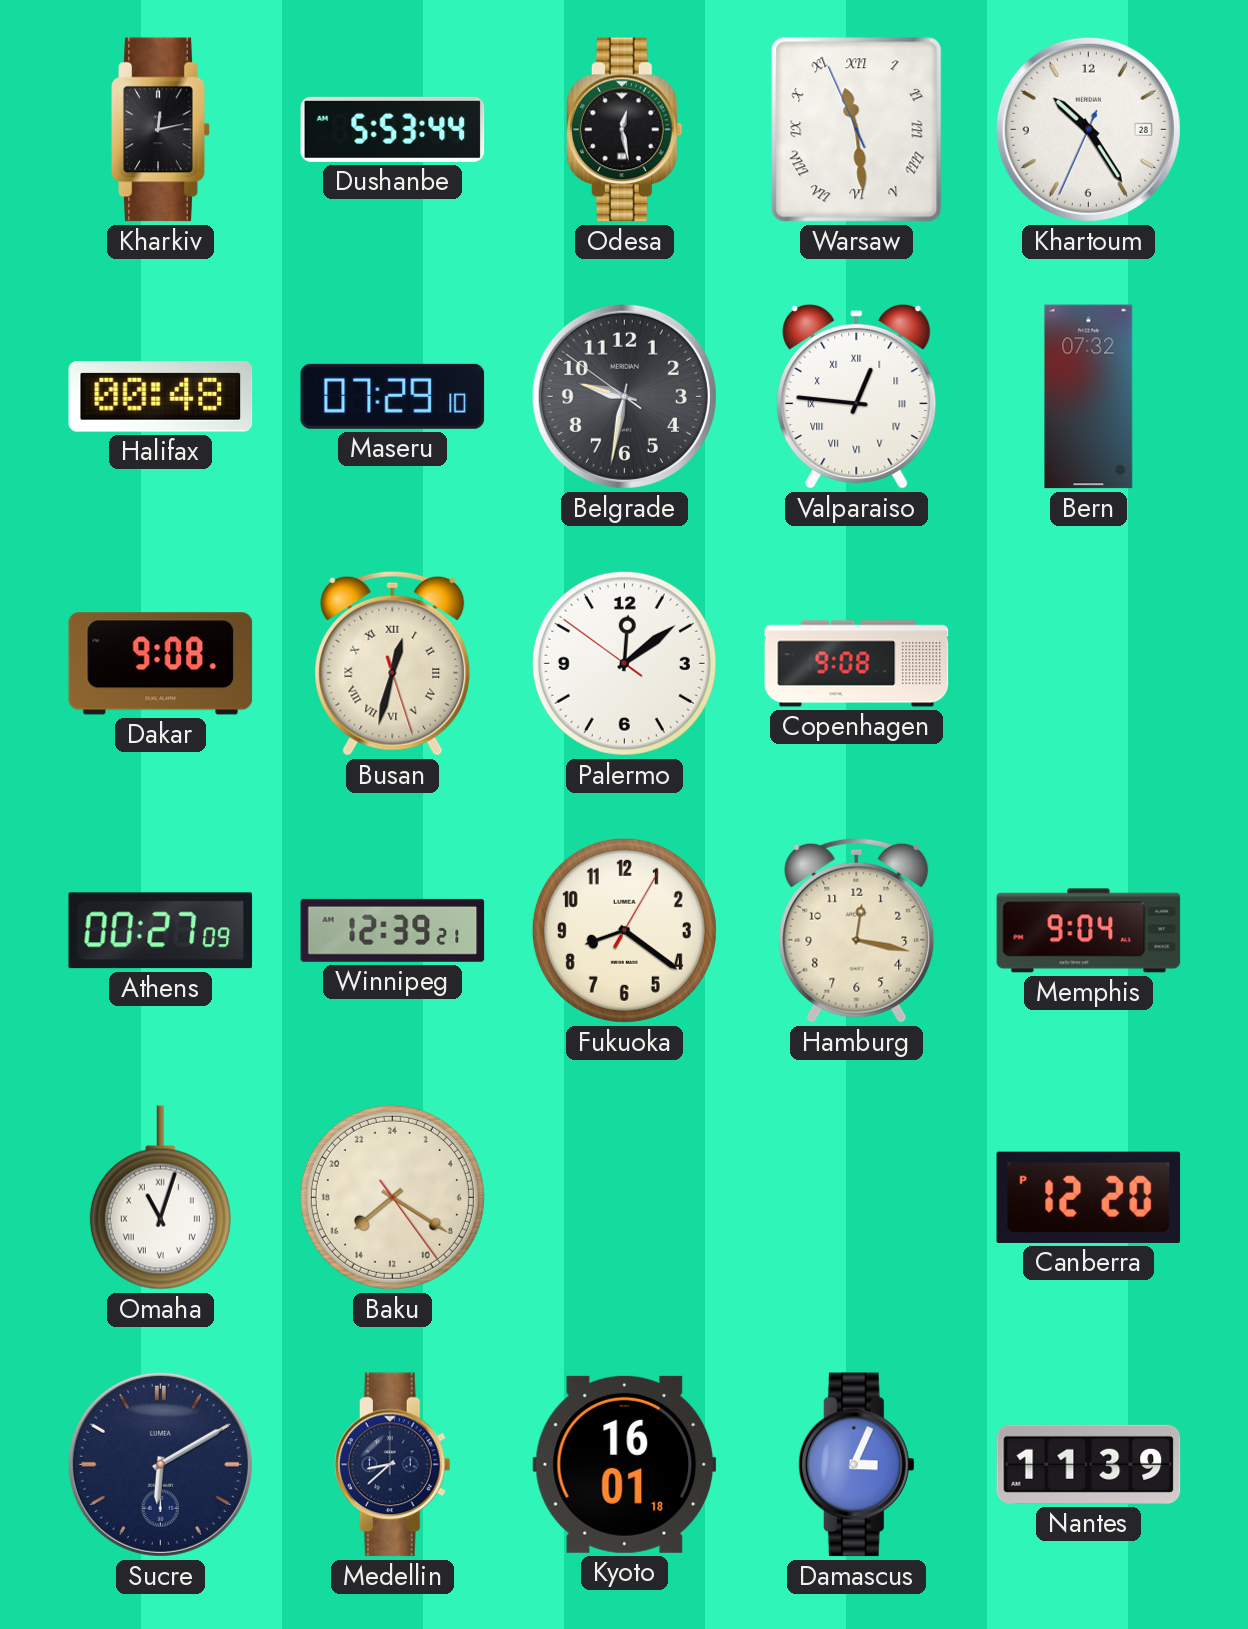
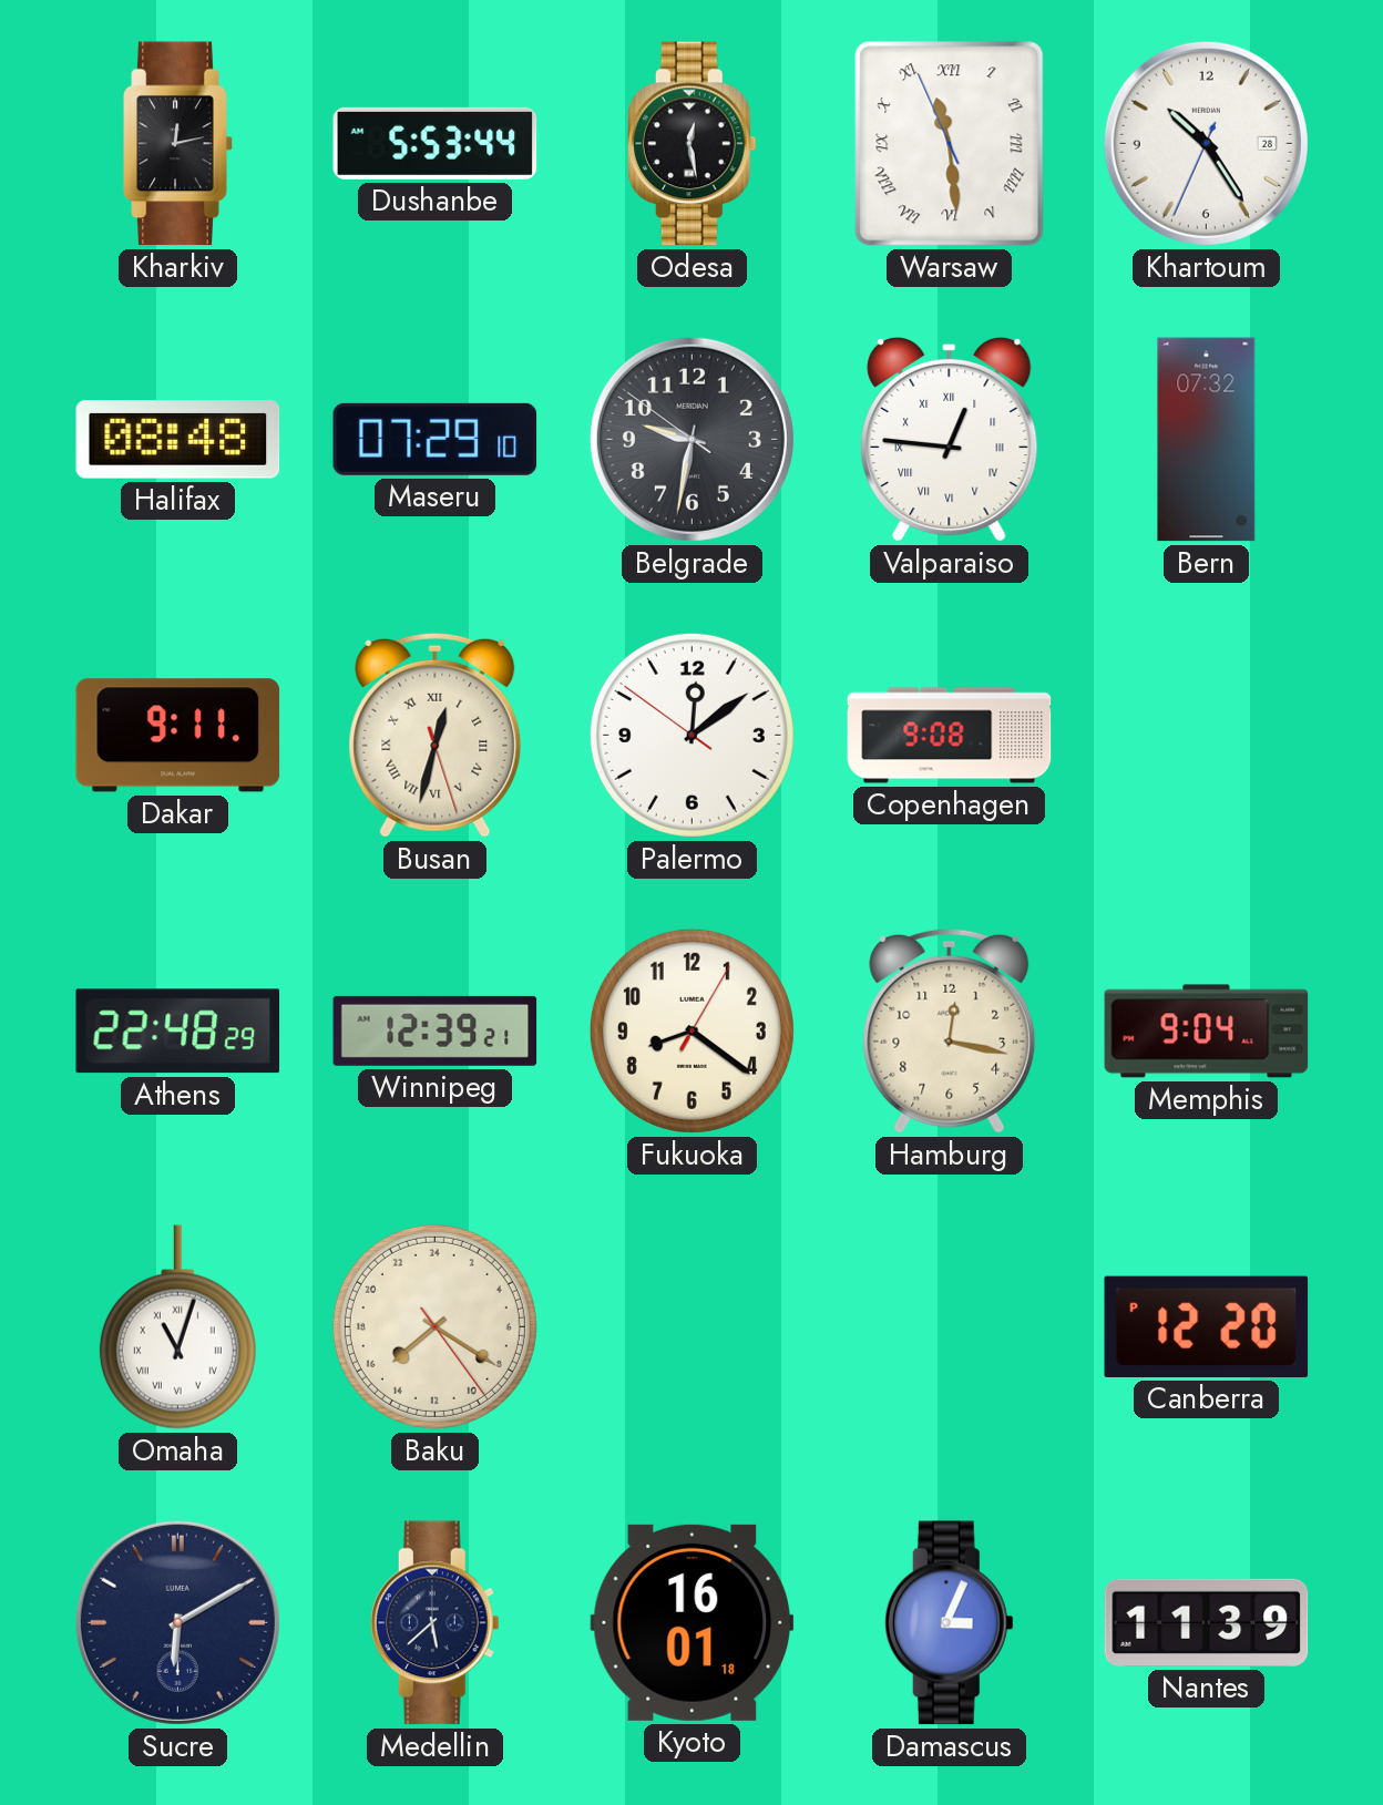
Halifax: 00:48 -> 08:48 (178, 440)
Dakar: 9:08 -> 9:11 (178, 736)
Athens: 00:27 -> 22:48 (178, 1032)
Medellin: 8:38 -> 5:38 (434, 1623)
